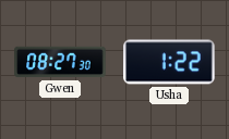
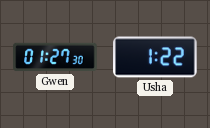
Gwen: 08:27 -> 01:27 (55, 57)
